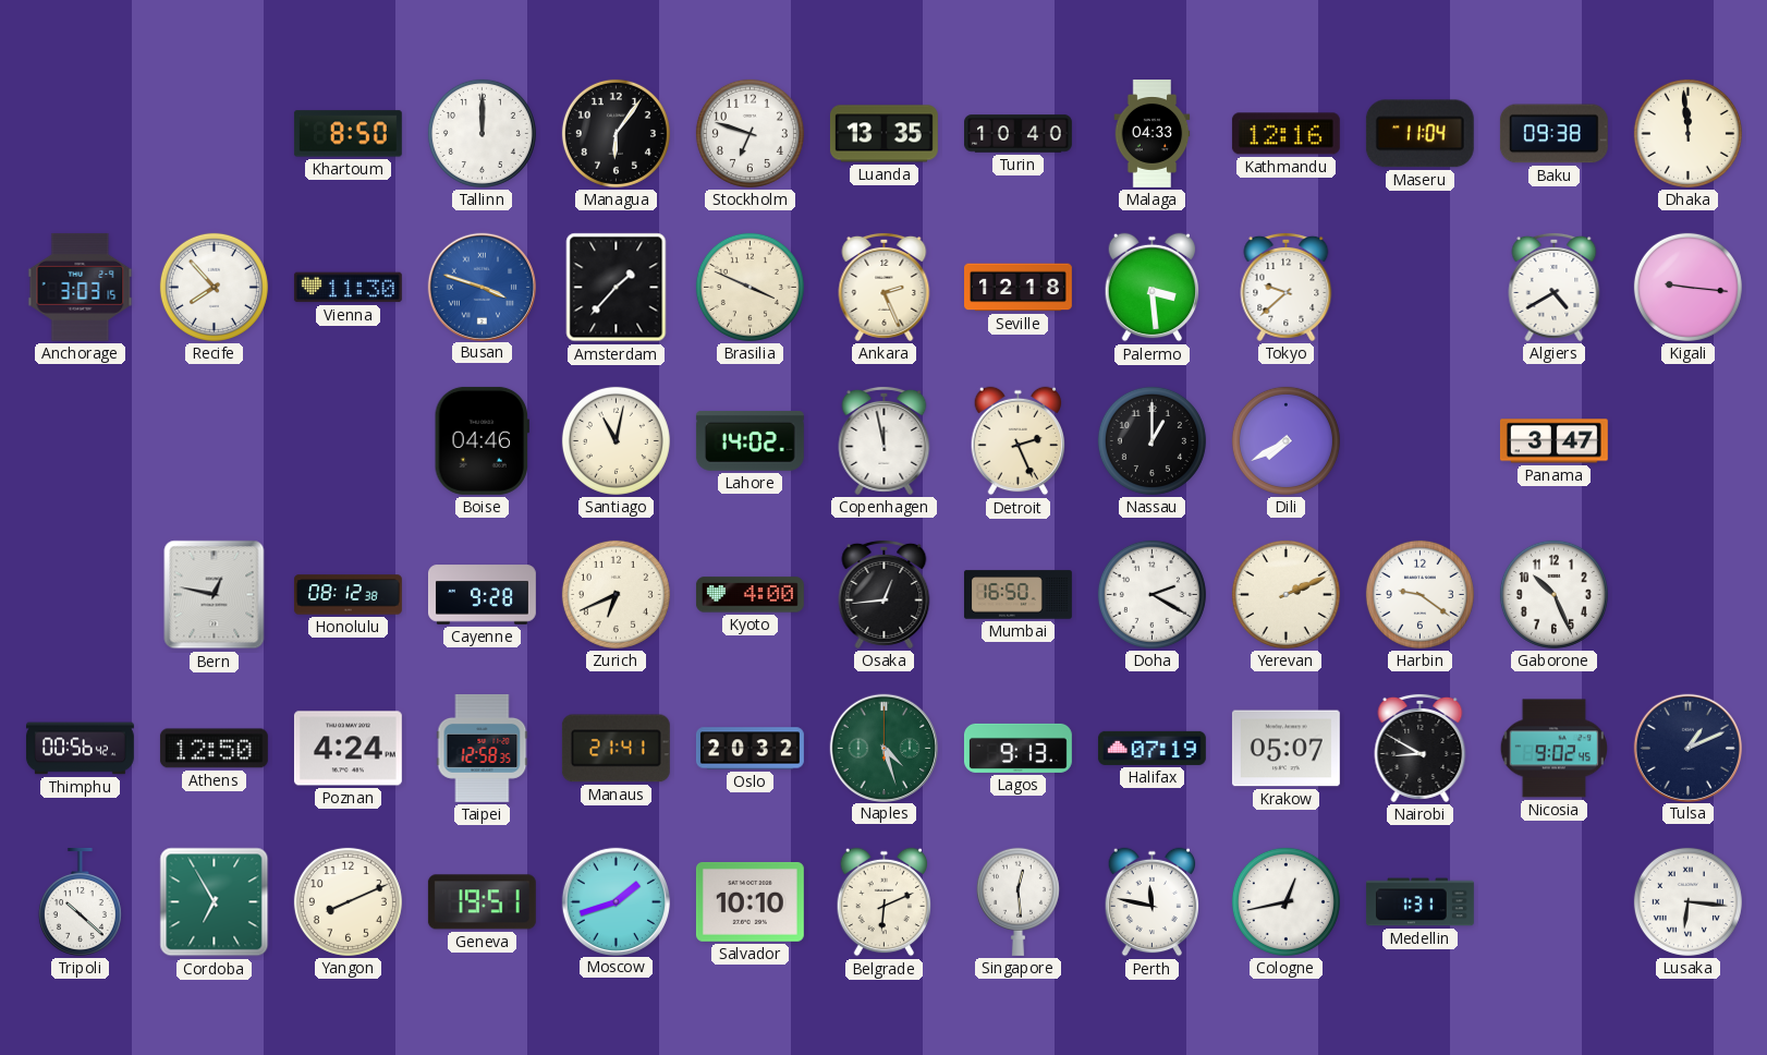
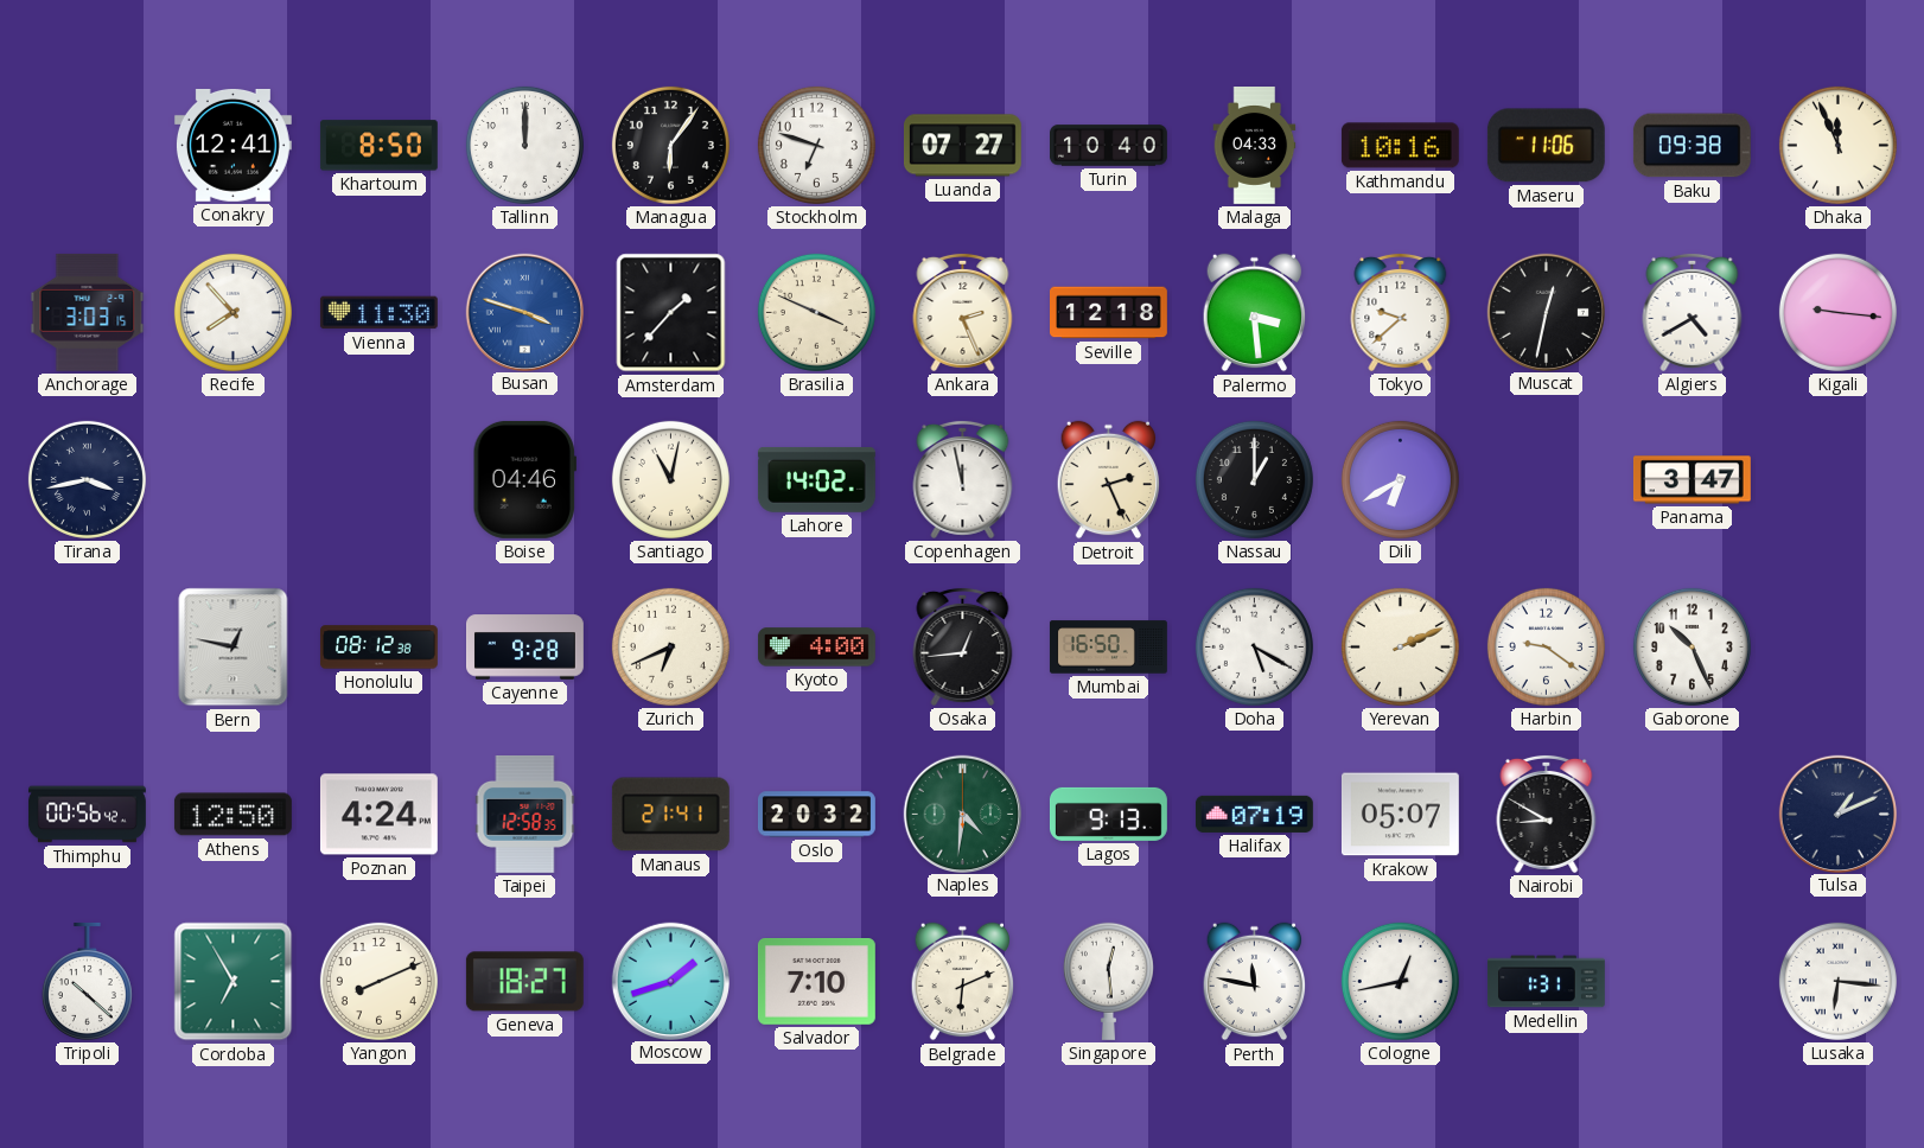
Conakry: none -> 12:41 (232, 145)
Luanda: 13:35 -> 07:27 (962, 146)
Kathmandu: 12:16 -> 10:16 (1400, 146)
Maseru: 11:04 -> 11:06 (1546, 146)
Dhaka: 11:59 -> 11:56 (1837, 145)
Muscat: none -> 12:32 (1546, 312)
Tirana: none -> 3:43 (87, 479)
Dili: 7:40 -> 6:40 (1400, 479)
Doha: 2:20 -> 5:20 (1254, 646)
Naples: 4:27 -> 4:31 (962, 814)
Nicosia: 9:02 -> none (1553, 749)
Geneva: 19:51 -> 18:27 (524, 982)
Salvador: 10:10 -> 7:10 (816, 982)
